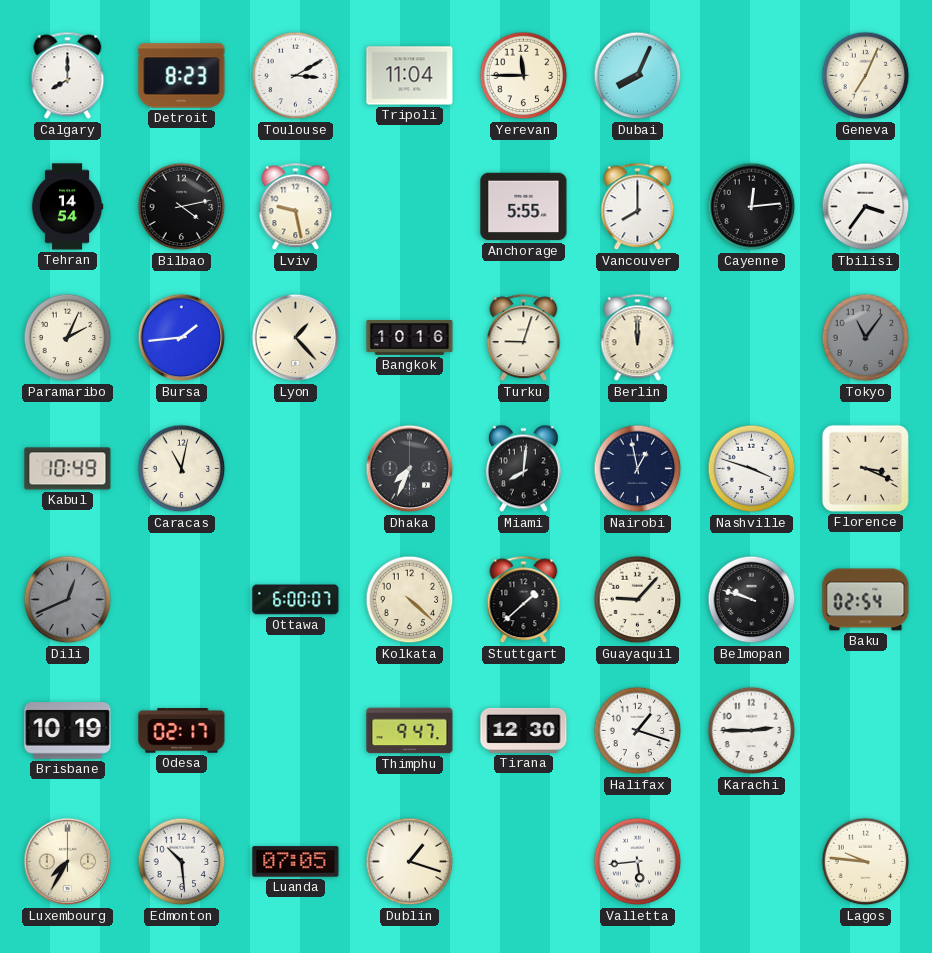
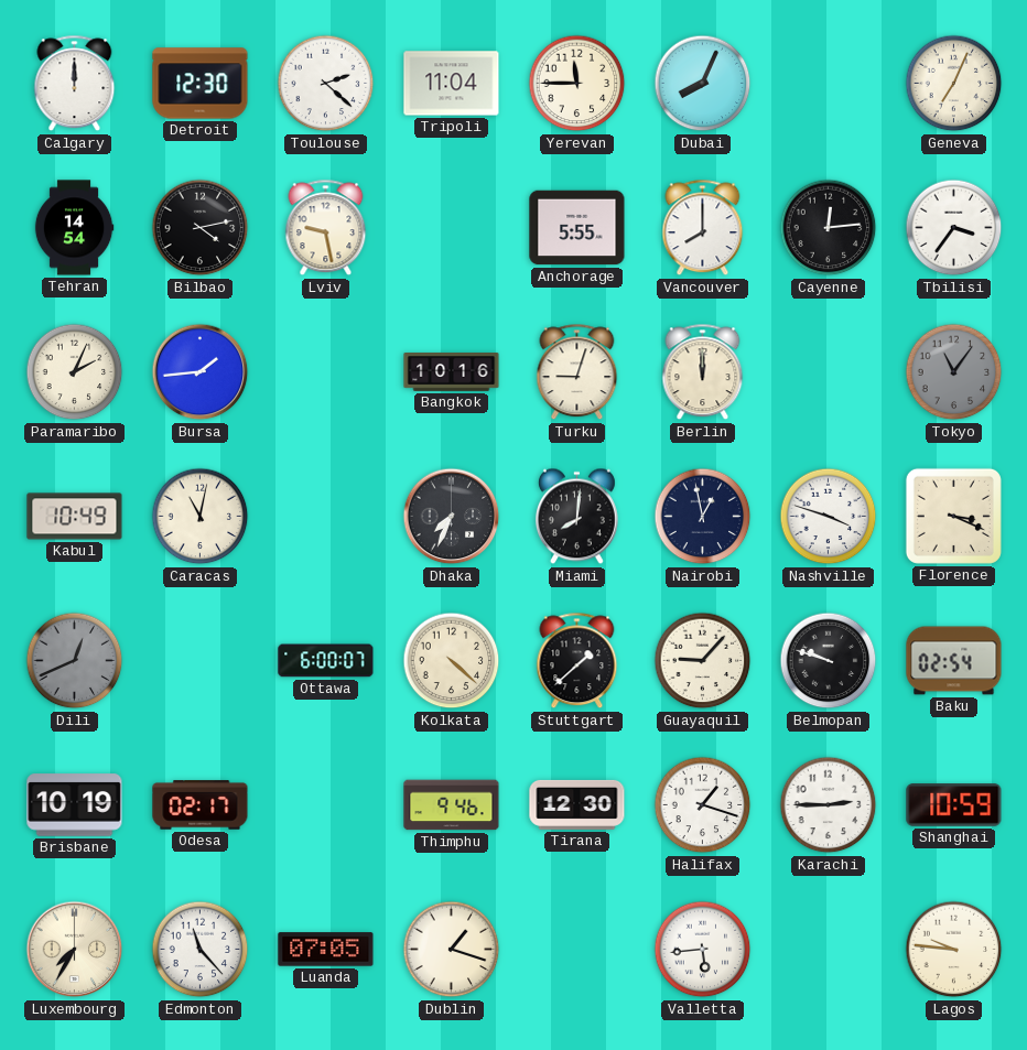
Calgary: 8:00 -> 12:00 (75, 84)
Detroit: 8:23 -> 12:30 (201, 84)
Toulouse: 3:10 -> 2:22 (326, 84)
Lyon: 1:23 -> none (296, 338)
Thimphu: 9:47 -> 9:46 (452, 805)
Shanghai: none -> 10:59 (954, 805)
Edmonton: 10:29 -> 11:23 (201, 950)
